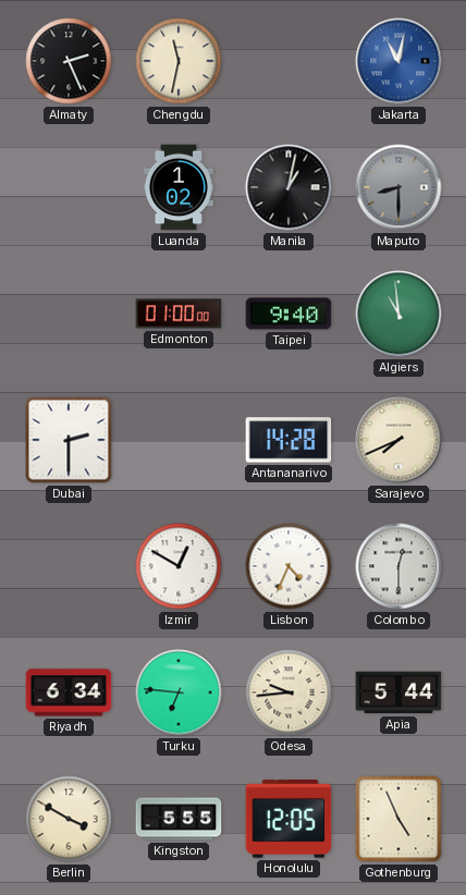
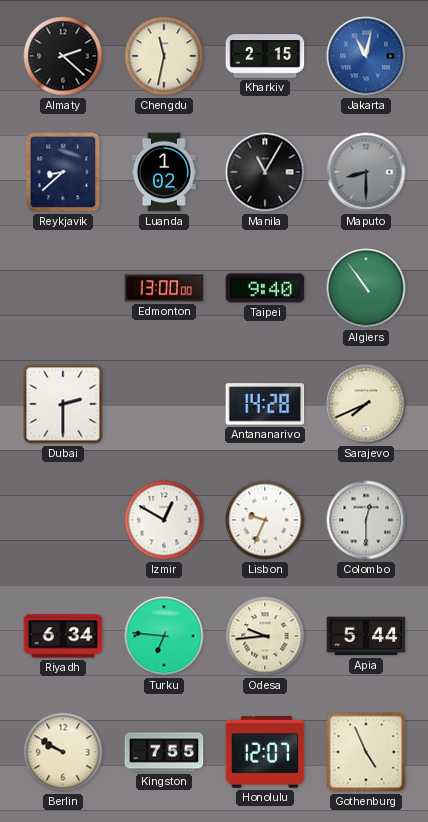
Almaty: 2:26 -> 2:22 (63, 56)
Kharkiv: none -> 2:15 (265, 56)
Reykjavik: none -> 8:38 (63, 172)
Manila: 1:02 -> 11:05 (265, 172)
Edmonton: 01:00 -> 13:00 (164, 288)
Algiers: 10:59 -> 10:54 (366, 288)
Lisbon: 4:34 -> 9:34 (265, 520)
Berlin: 3:50 -> 9:50 (63, 752)
Kingston: 5:55 -> 7:55 (164, 752)
Honolulu: 12:05 -> 12:07 (265, 752)
